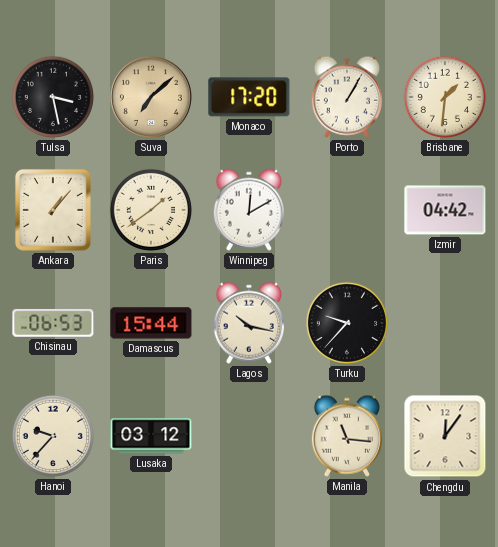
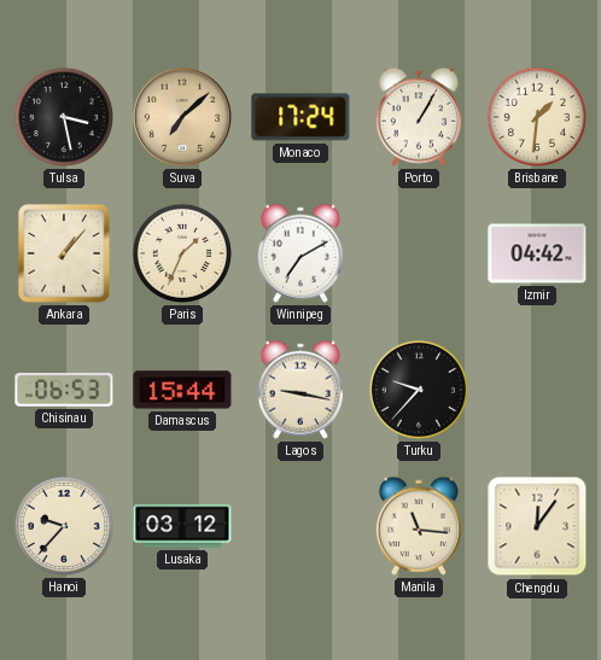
Monaco: 17:20 -> 17:24 (300, 117)
Paris: 1:39 -> 1:34 (182, 253)
Winnipeg: 12:10 -> 7:10 (300, 253)
Lagos: 10:17 -> 9:17 (300, 390)
